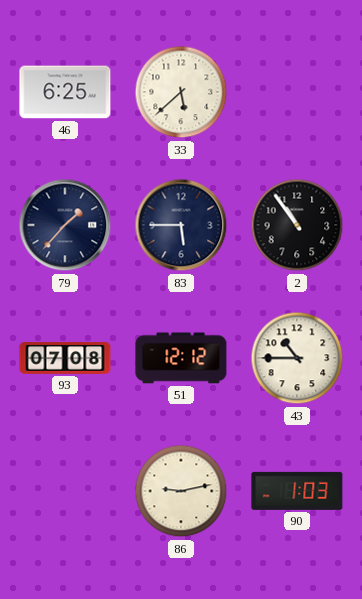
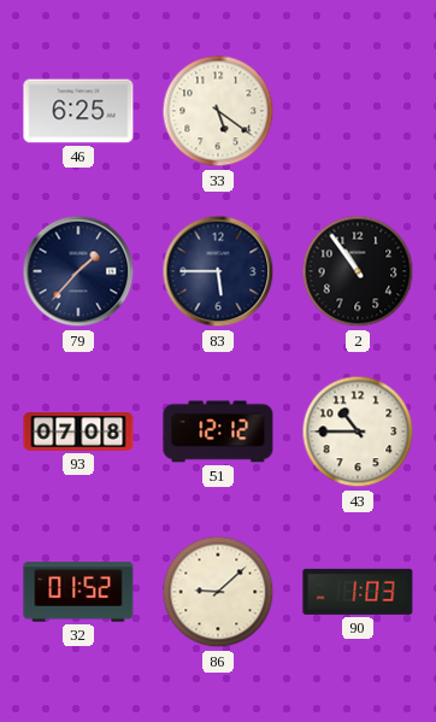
33: 5:38 -> 5:21 (218, 111)
32: none -> 01:52 (78, 592)
86: 9:13 -> 9:08 (218, 592)
